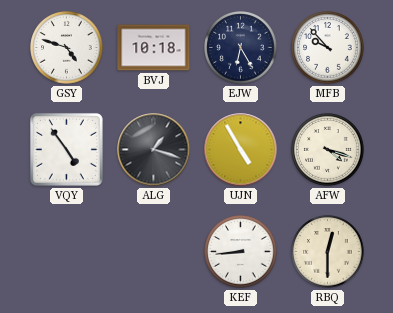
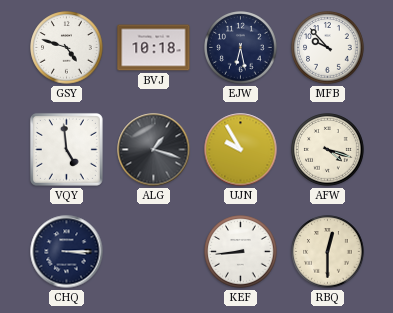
EJW: 6:25 -> 6:28 (241, 48)
VQY: 4:54 -> 4:59 (66, 149)
UJN: 4:55 -> 9:55 (241, 150)
CHQ: none -> 3:15 (67, 252)
